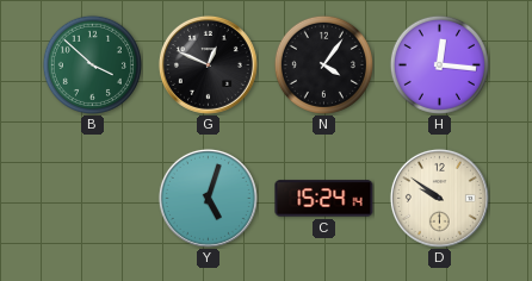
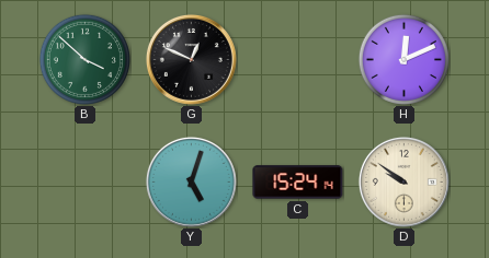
N: 4:06 -> none (323, 64)
H: 12:16 -> 12:11 (403, 59)
